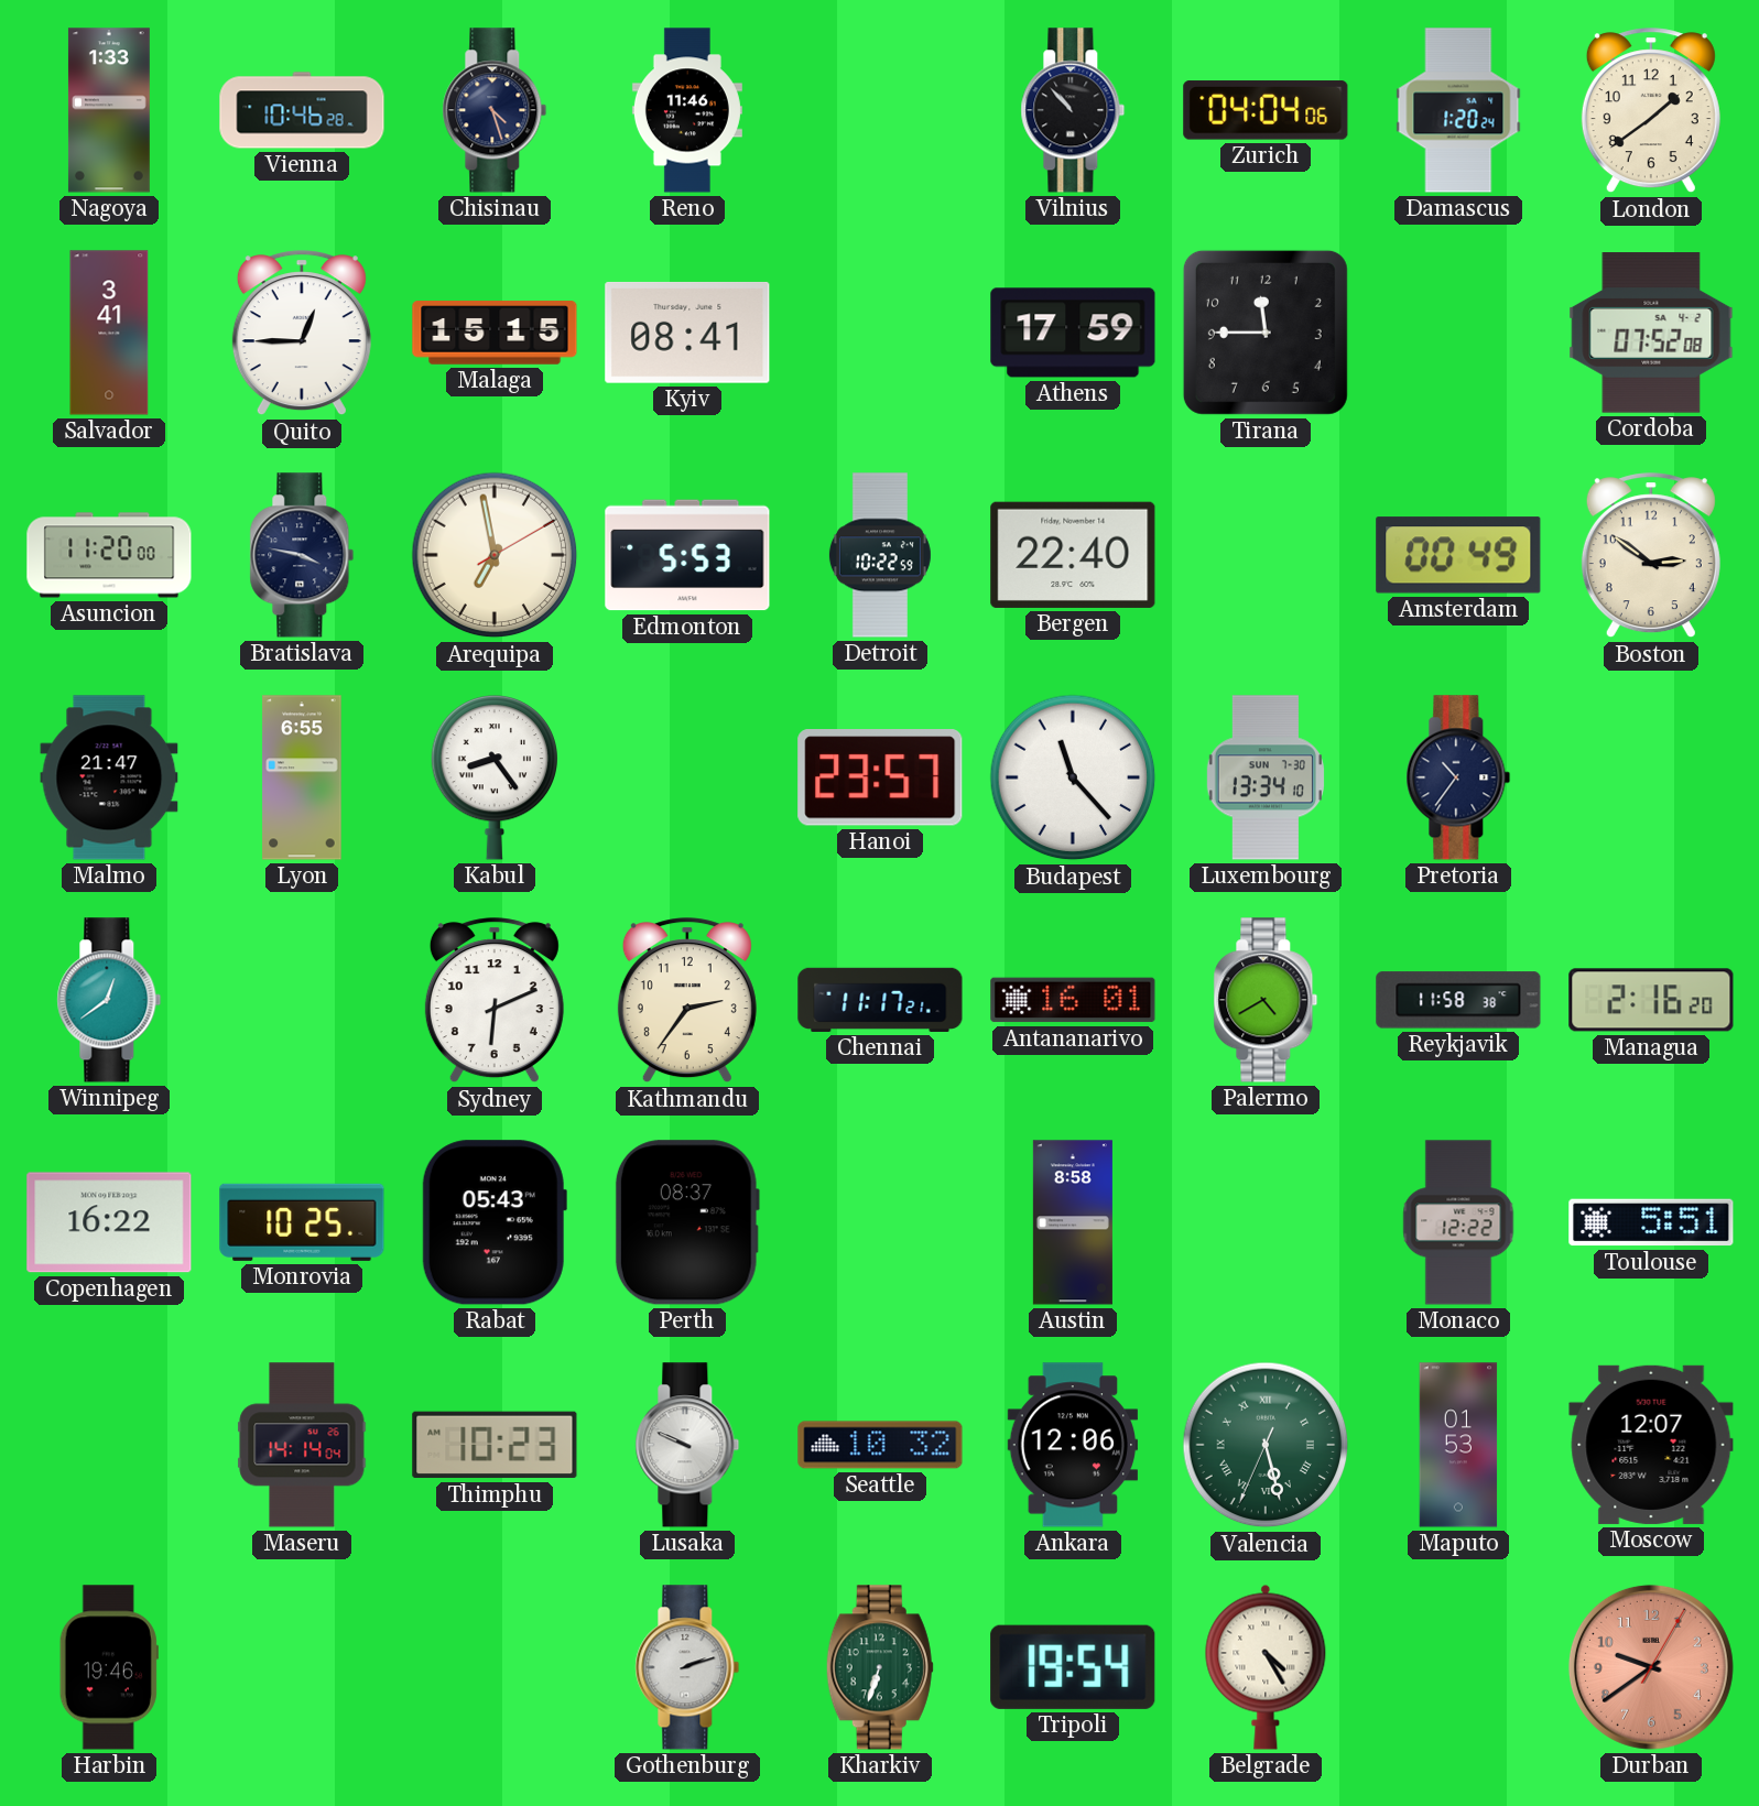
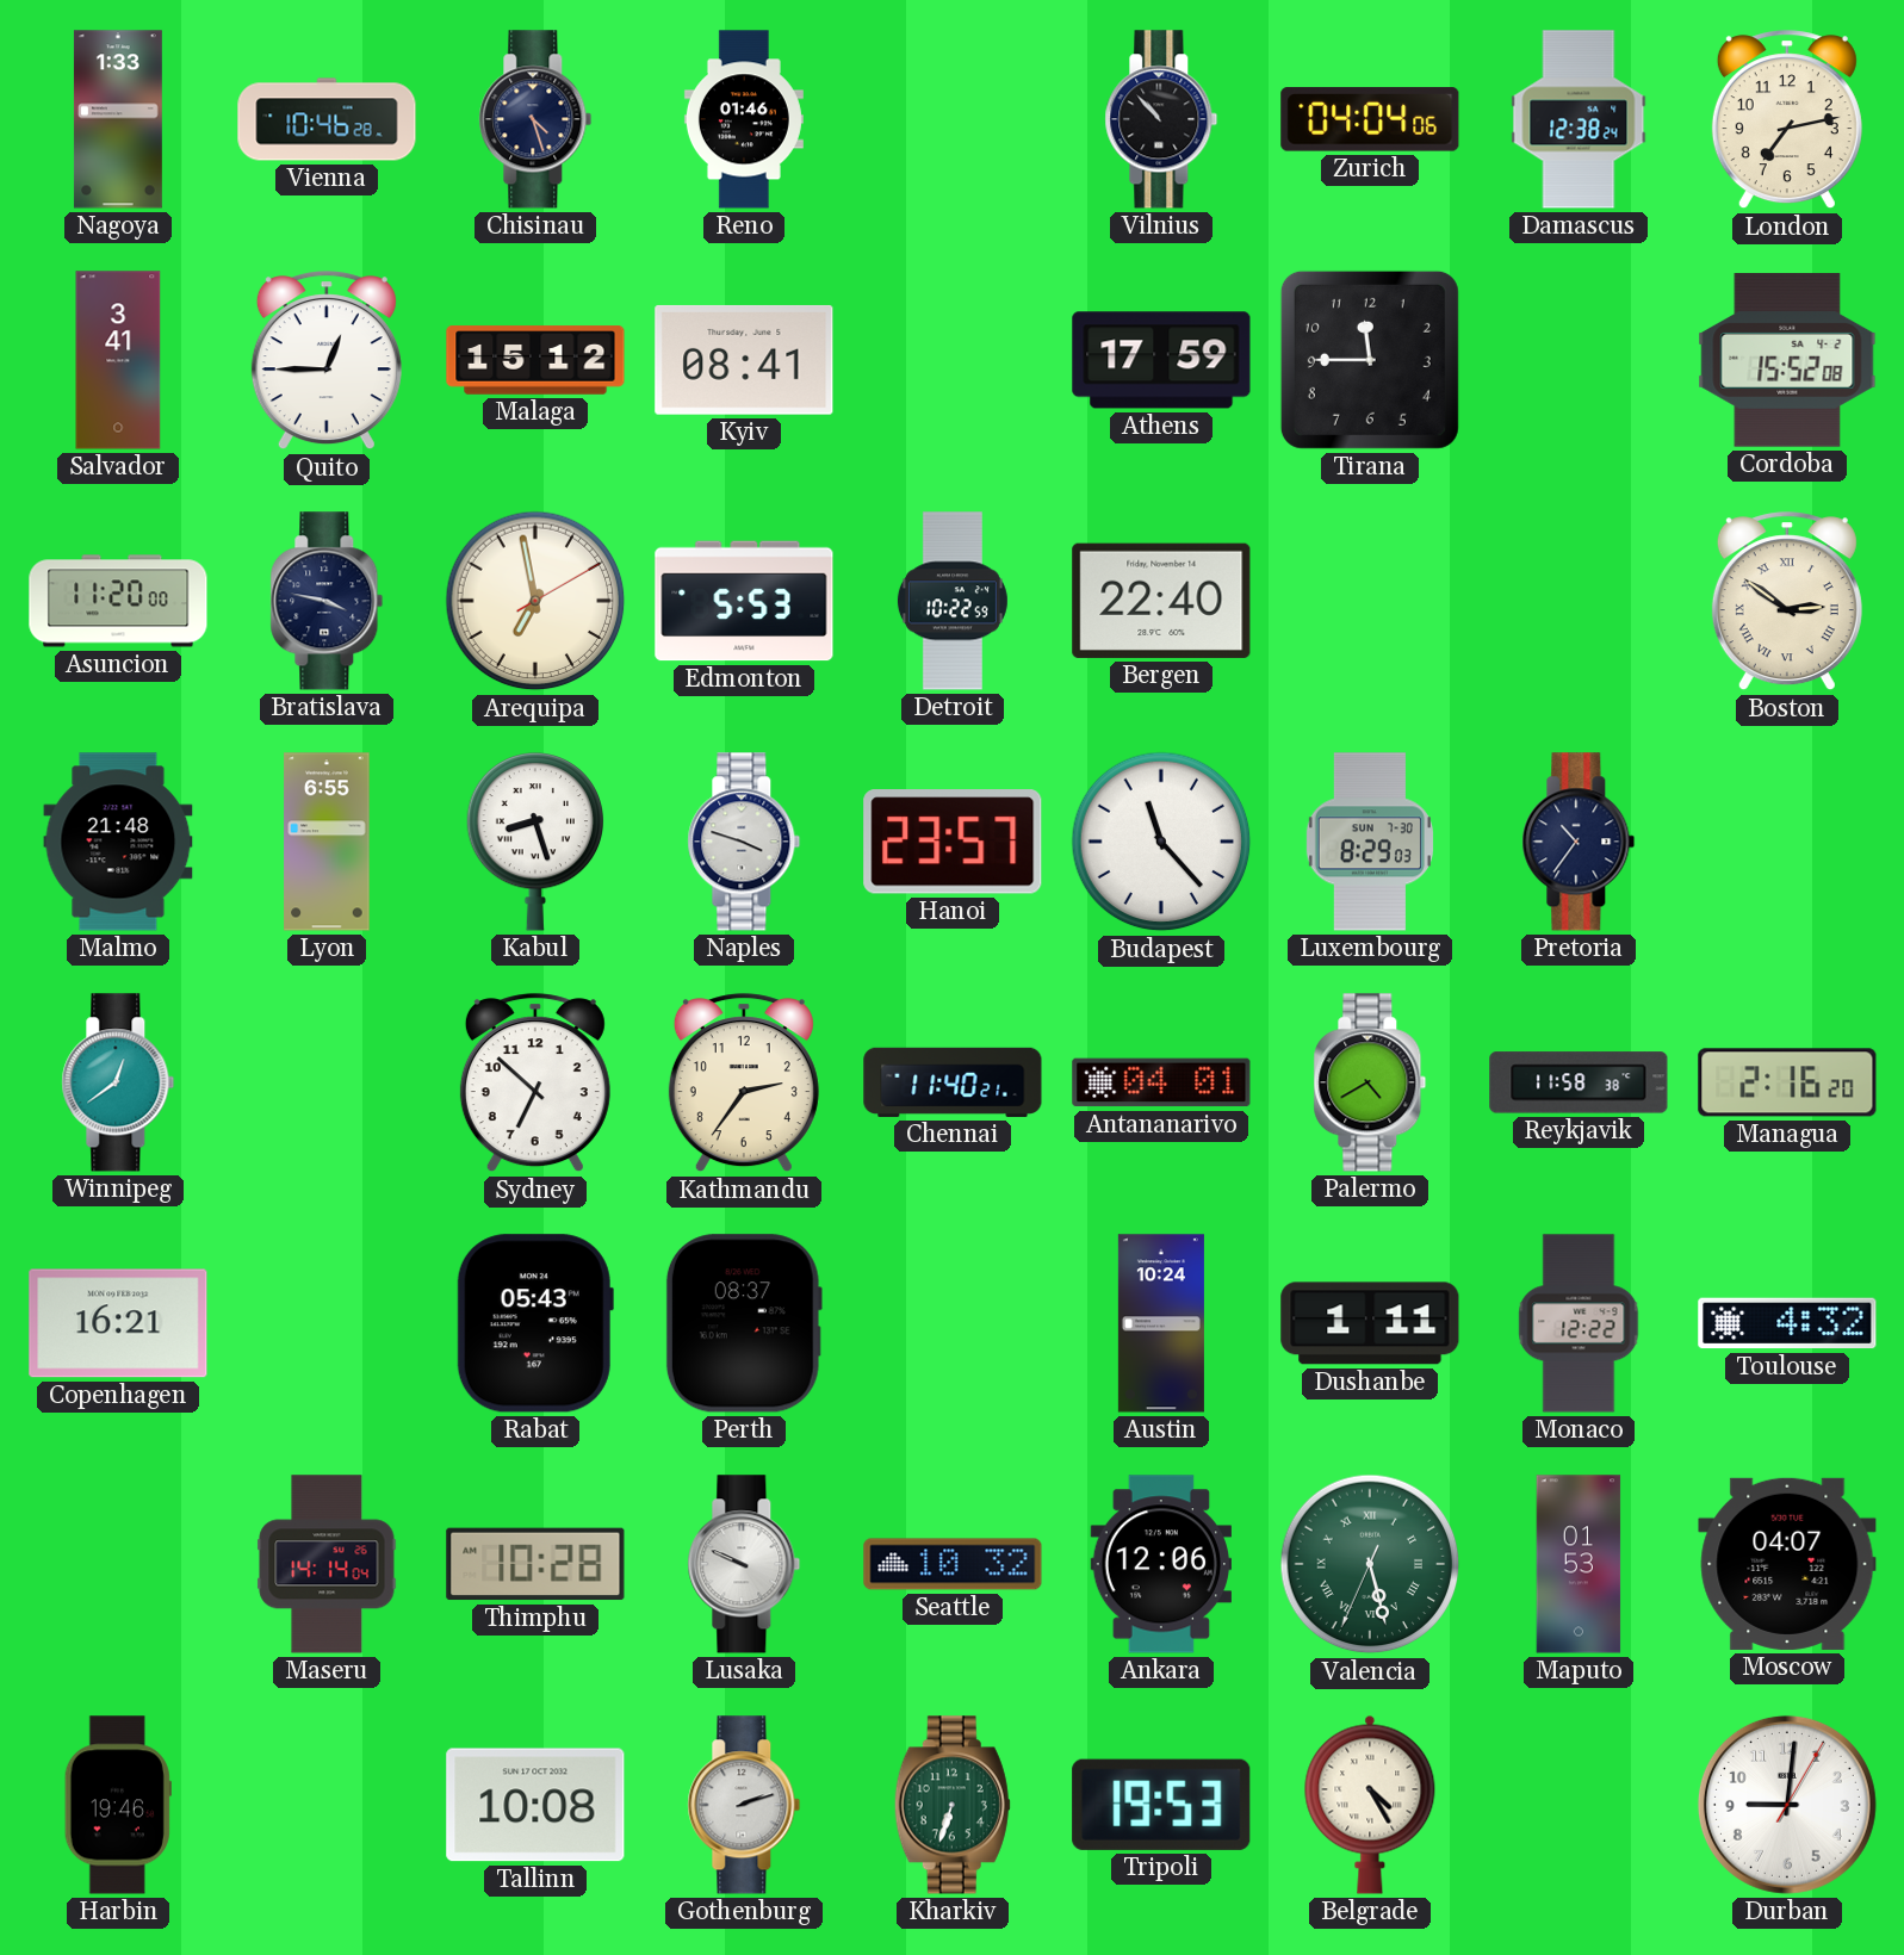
Reno: 11:46 -> 01:46 (744, 119)
Damascus: 1:20 -> 12:38 (1579, 119)
London: 1:39 -> 7:13 (1787, 120)
Malaga: 15:15 -> 15:12 (535, 360)
Cordoba: 07:52 -> 15:52 (1787, 360)
Amsterdam: 00:49 -> none (1458, 555)
Boston numerals: Arabic -> Roman (1787, 602)
Malmo: 21:47 -> 21:48 (118, 842)
Kabul: 8:24 -> 8:27 (535, 843)
Naples: none -> 3:48 (744, 842)
Luxembourg: 13:34 -> 8:29 (1370, 842)
Sydney: 6:11 -> 6:52 (535, 1084)
Chennai: 11:17 -> 11:40 (953, 1082)
Antananarivo: 16:01 -> 04:01 (1161, 1082)
Copenhagen: 16:22 -> 16:21 (118, 1323)
Monrovia: 10:25 -> none (302, 1222)
Austin: 8:58 -> 10:24 (1161, 1323)
Dushanbe: none -> 1:11 (1370, 1323)
Toulouse: 5:51 -> 4:32 (1787, 1323)
Thimphu: 10:23 -> 10:28 (535, 1564)
Moscow: 12:07 -> 04:07 (1787, 1564)
Tallinn: none -> 10:08 (535, 1805)
Tripoli: 19:54 -> 19:53 (1161, 1805)
Durban: 9:39 -> 9:01 (1787, 1805)
Durban dial: salmon -> white (1787, 1805)
